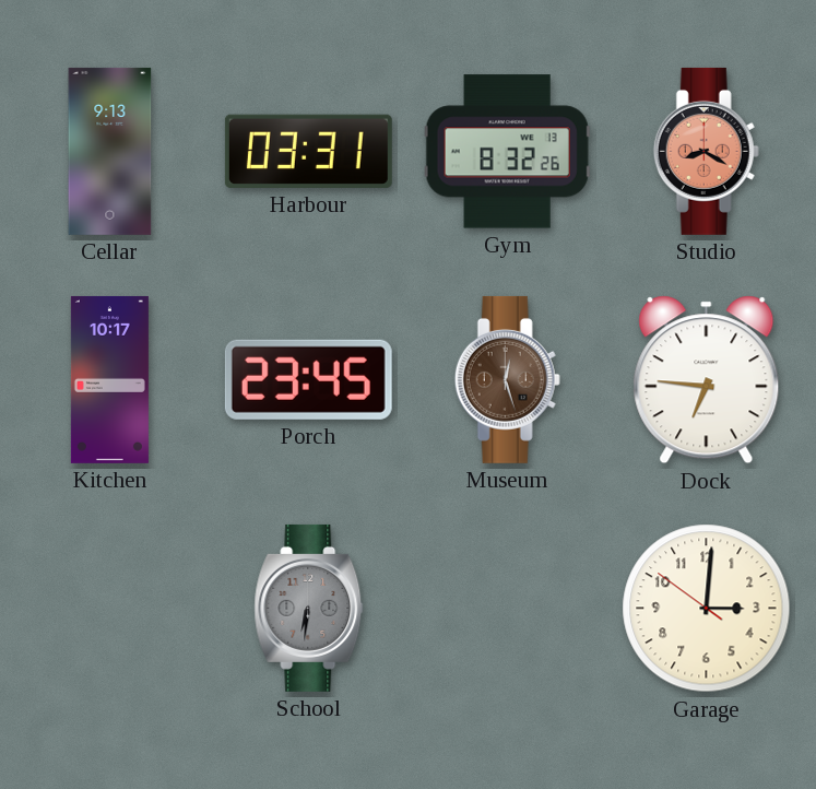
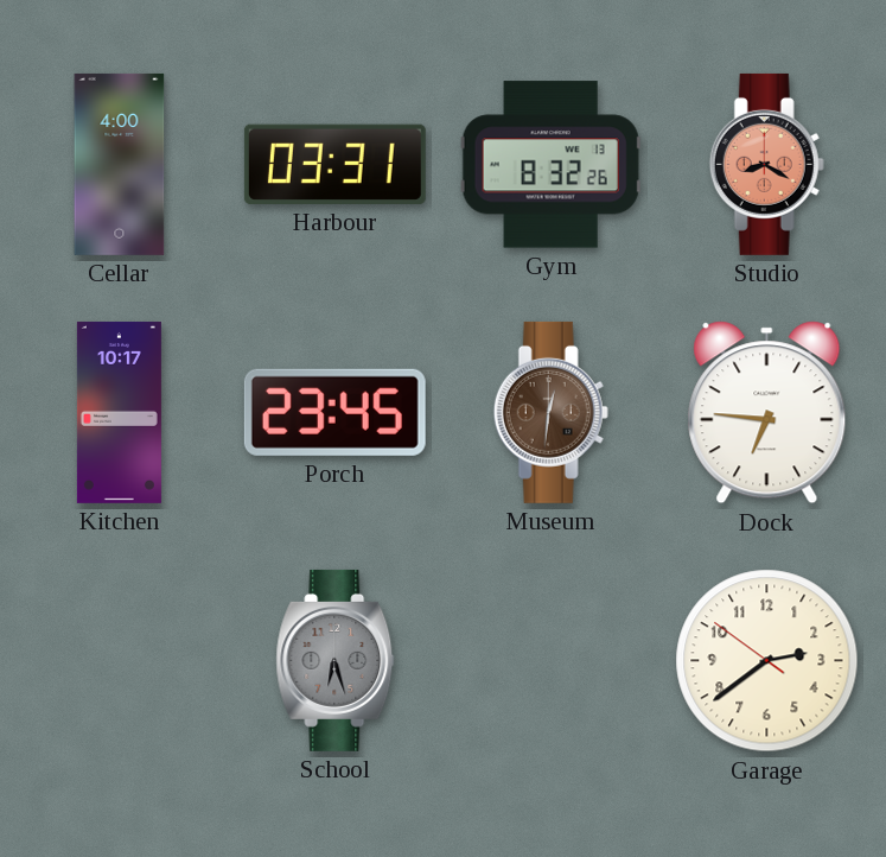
Cellar: 9:13 -> 4:00 (120, 164)
Museum: 12:27 -> 12:31 (550, 412)
School: 6:31 -> 6:27 (336, 660)
Garage: 3:00 -> 2:38 (767, 661)
